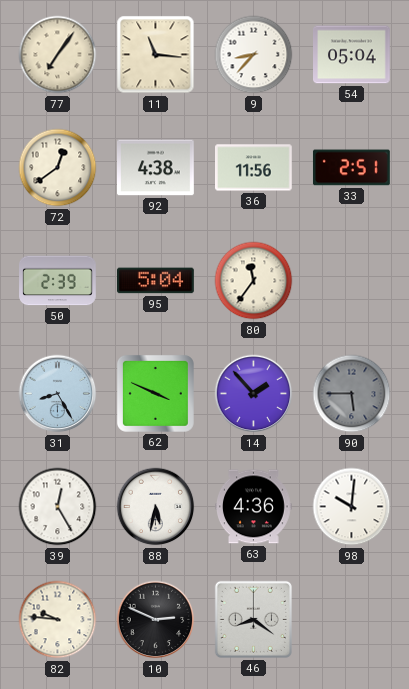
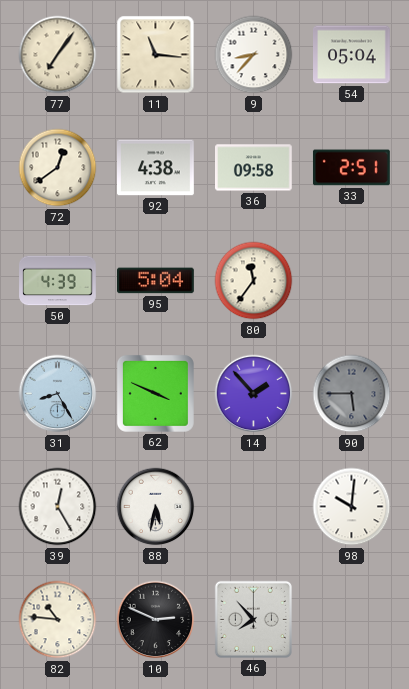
36: 11:56 -> 09:58 (254, 168)
50: 2:39 -> 4:39 (58, 281)
63: 4:36 -> none (254, 507)
82: 9:46 -> 10:46 (58, 620)
46: 8:21 -> 7:53 (253, 619)
